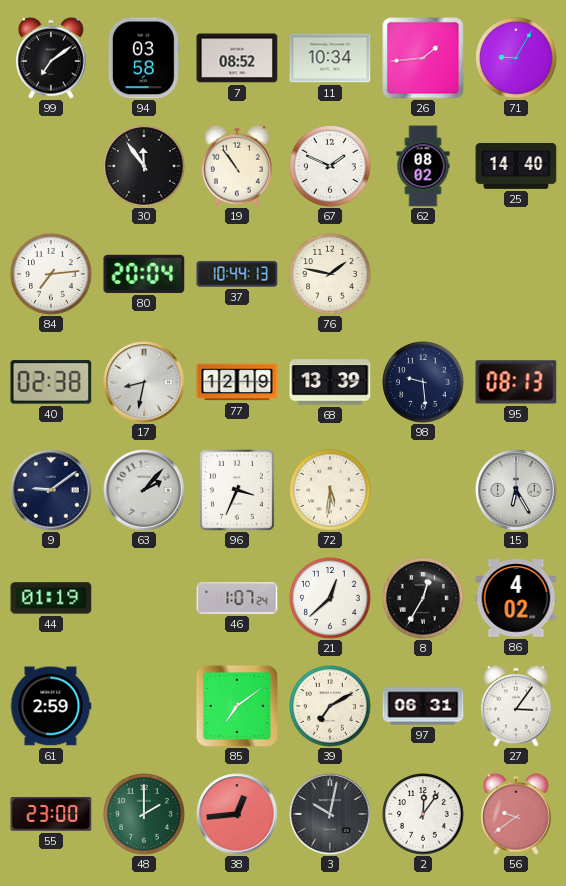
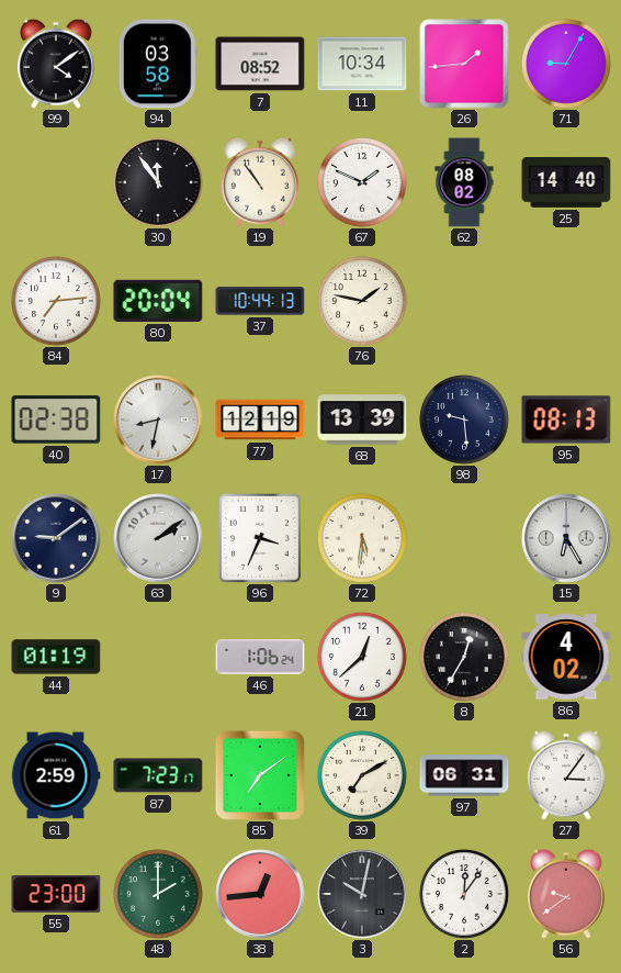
99: 7:09 -> 4:09 (57, 64)
63: 2:07 -> 2:09 (158, 538)
46: 1:07 -> 1:06 (260, 657)
87: none -> 7:23 (158, 775)
